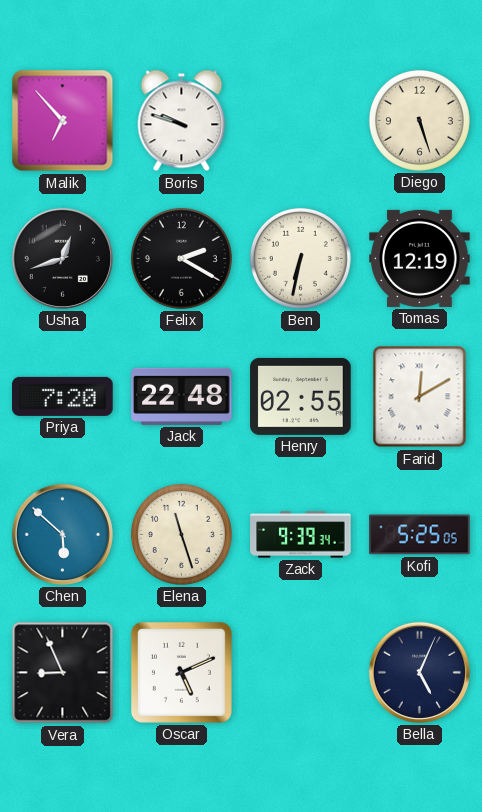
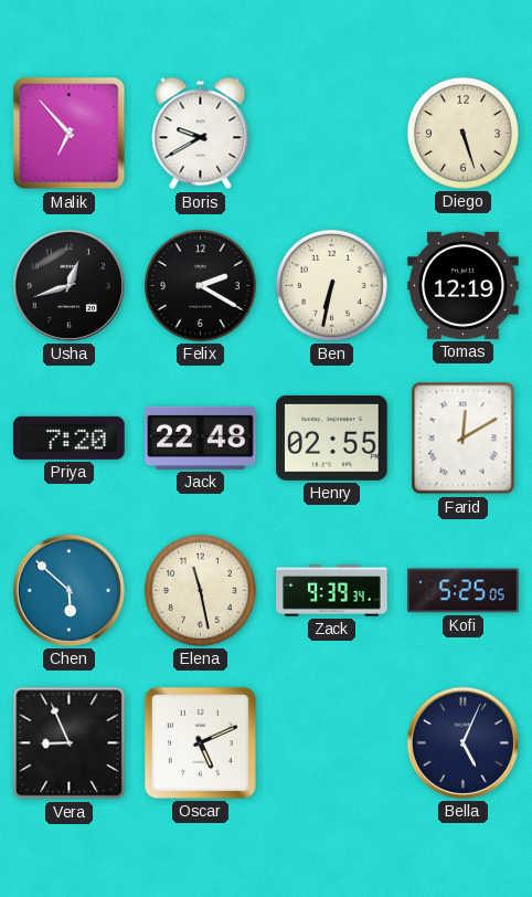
Boris: 9:48 -> 9:40 (201, 134)
Elena: 11:27 -> 11:28 (200, 590)
